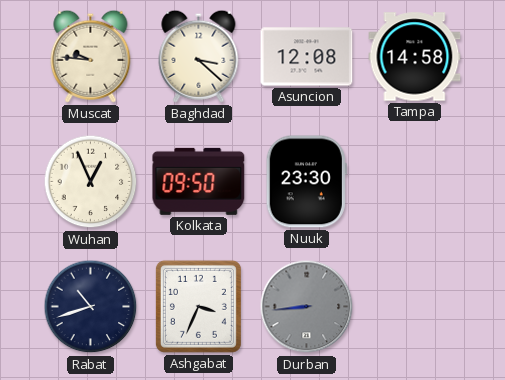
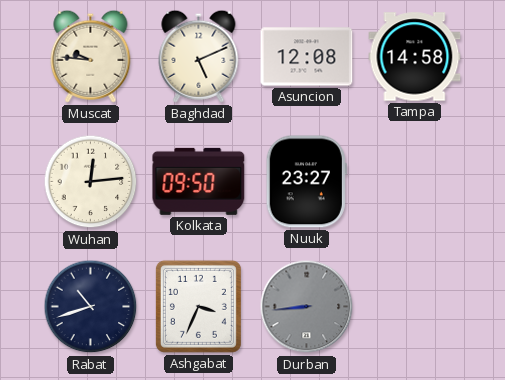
Baghdad: 3:22 -> 5:11 (199, 56)
Wuhan: 12:56 -> 12:14 (91, 182)
Nuuk: 23:30 -> 23:27 (306, 182)
